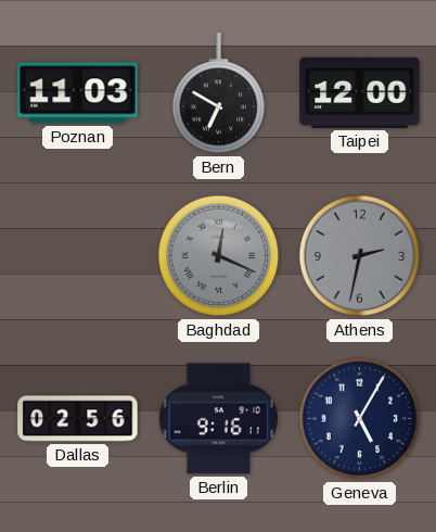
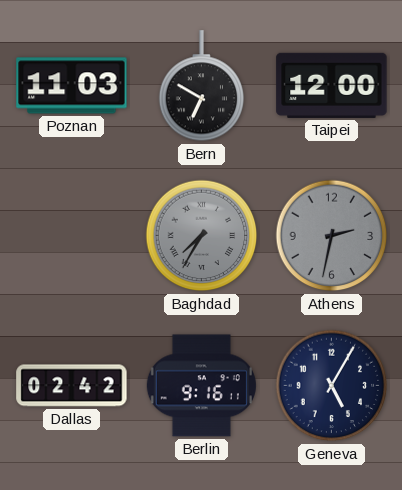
Baghdad: 12:19 -> 7:35 (202, 236)
Dallas: 02:56 -> 02:42 (72, 386)
